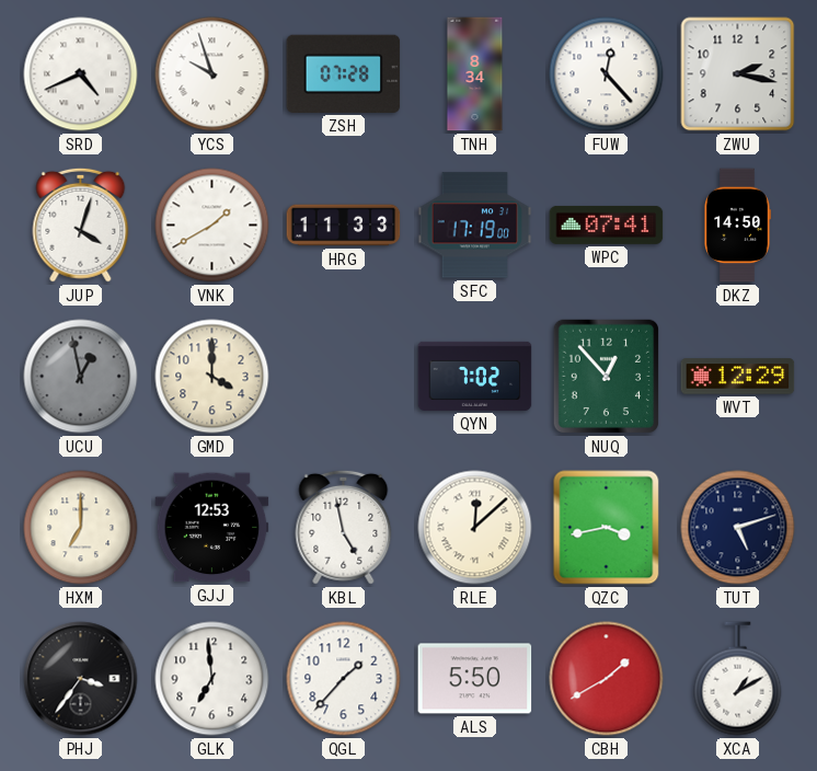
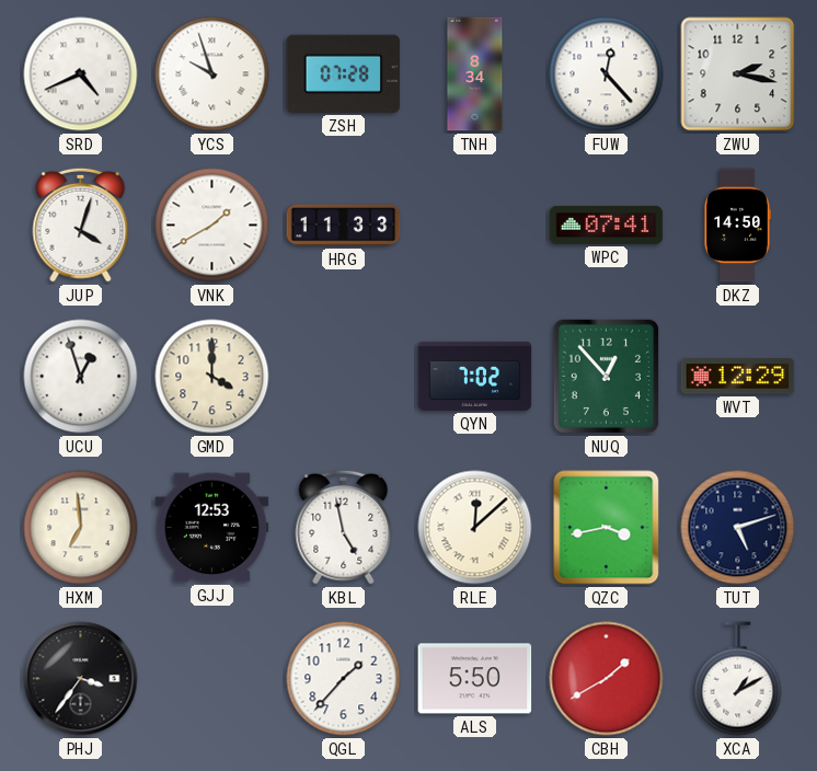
SFC: 17:19 -> none (475, 226)
UCU: 12:58 -> 12:57 (81, 377)
UCU dial: grey -> white (81, 377)
HXM: 7:00 -> 6:59 (81, 528)
GLK: 6:59 -> none (212, 679)
